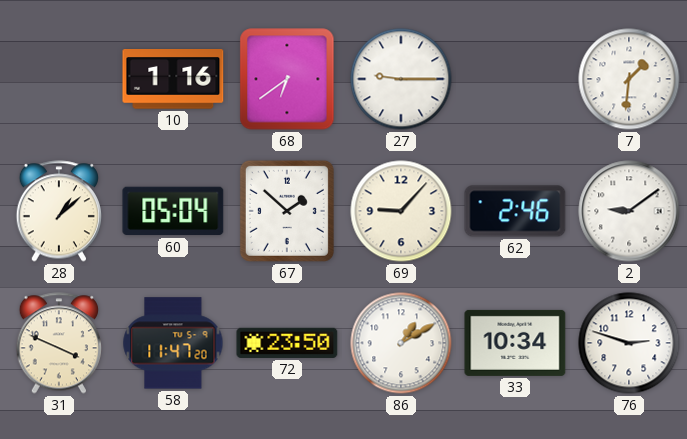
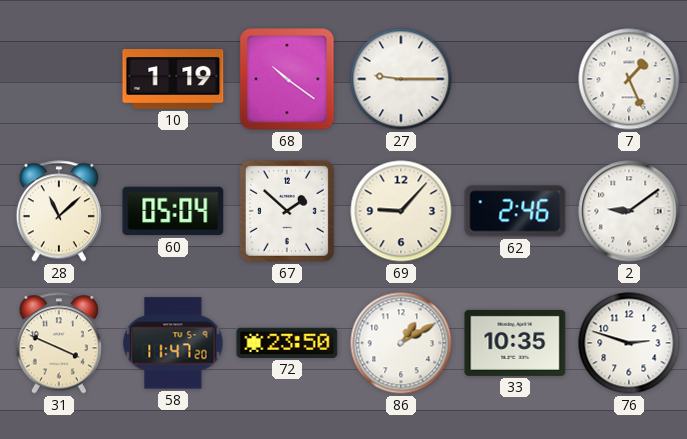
10: 1:16 -> 1:19 (173, 80)
68: 6:39 -> 10:21 (287, 79)
7: 1:31 -> 1:26 (629, 79)
28: 1:08 -> 11:08 (58, 211)
33: 10:34 -> 10:35 (515, 343)
